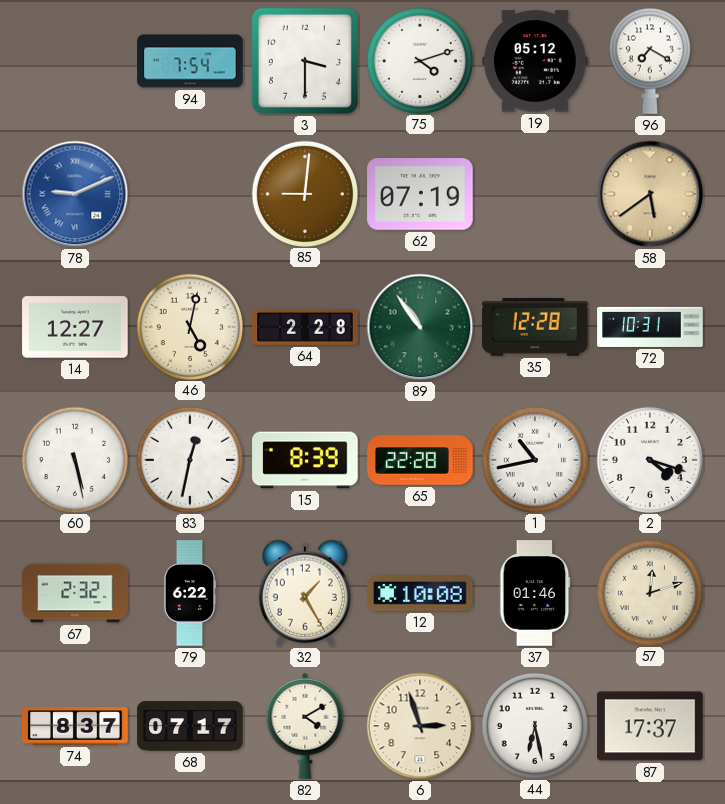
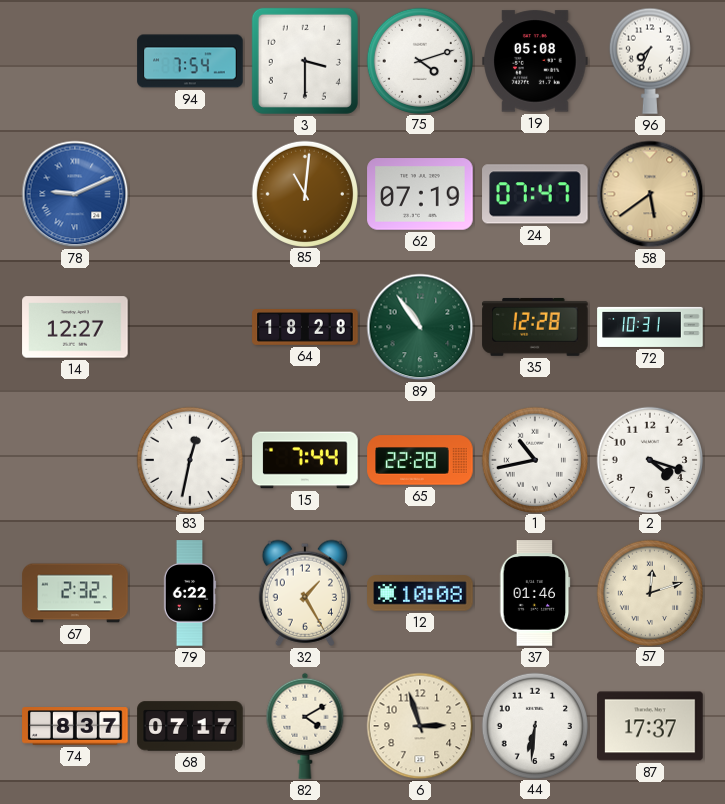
19: 05:12 -> 05:08 (535, 61)
96: 7:20 -> 7:34 (650, 61)
85: 9:01 -> 11:01 (304, 193)
24: none -> 07:47 (535, 194)
46: 5:02 -> none (189, 326)
64: 2:28 -> 18:28 (305, 328)
60: 5:28 -> none (74, 459)
15: 8:39 -> 7:44 (305, 460)
44: 6:28 -> 6:31 (534, 725)
